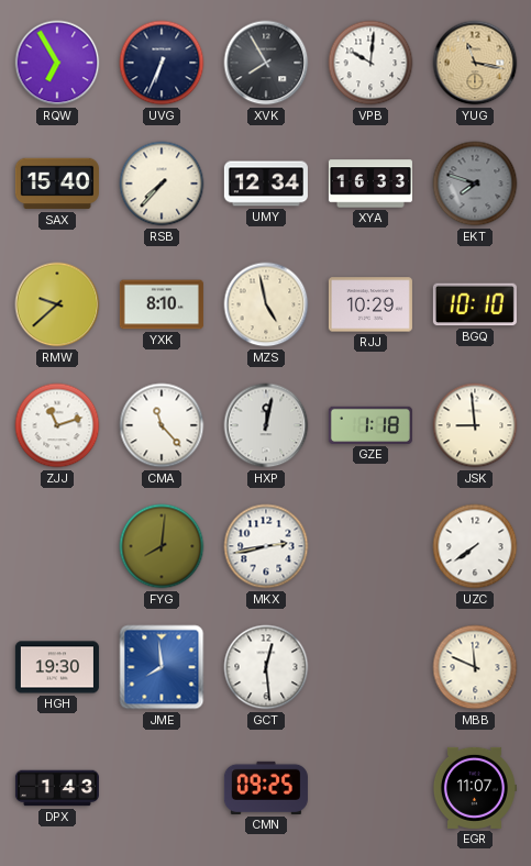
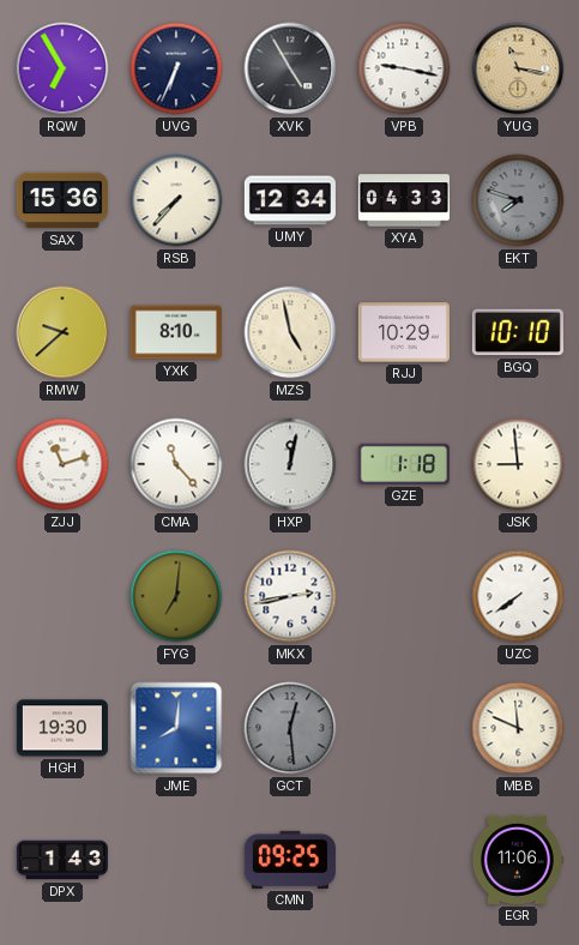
XVK: 7:55 -> 4:55 (290, 68)
VPB: 10:01 -> 9:17 (404, 68)
SAX: 15:40 -> 15:36 (62, 200)
XYA: 16:33 -> 04:33 (404, 200)
FYG: 8:01 -> 7:01 (176, 596)
JME: 7:59 -> 8:01 (176, 728)
GCT dial: white -> grey (290, 728)
EGR: 11:07 -> 11:06 (517, 860)
